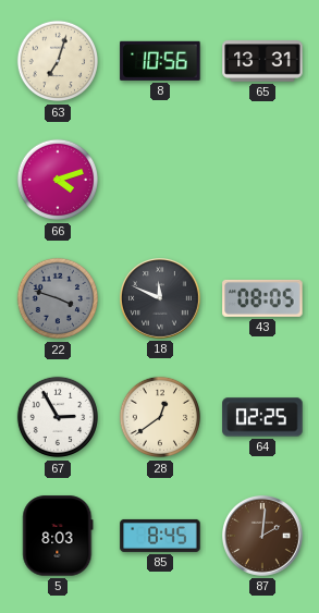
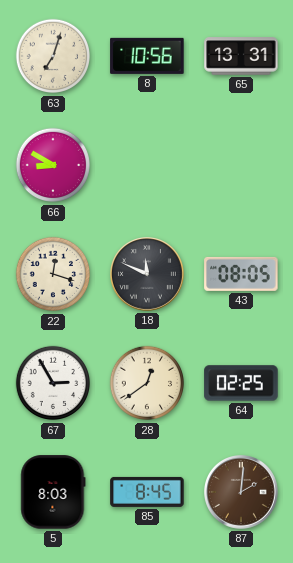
66: 4:12 -> 8:50 (53, 165)
22: 3:48 -> 12:18 (53, 274)
22 dial: grey -> cream (53, 274)
